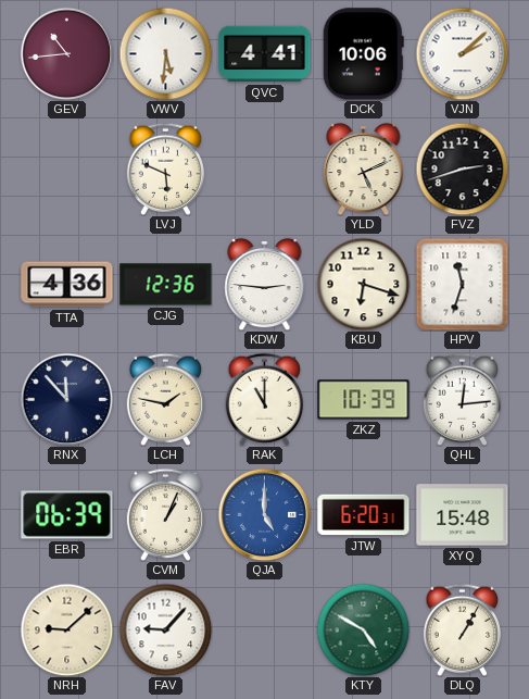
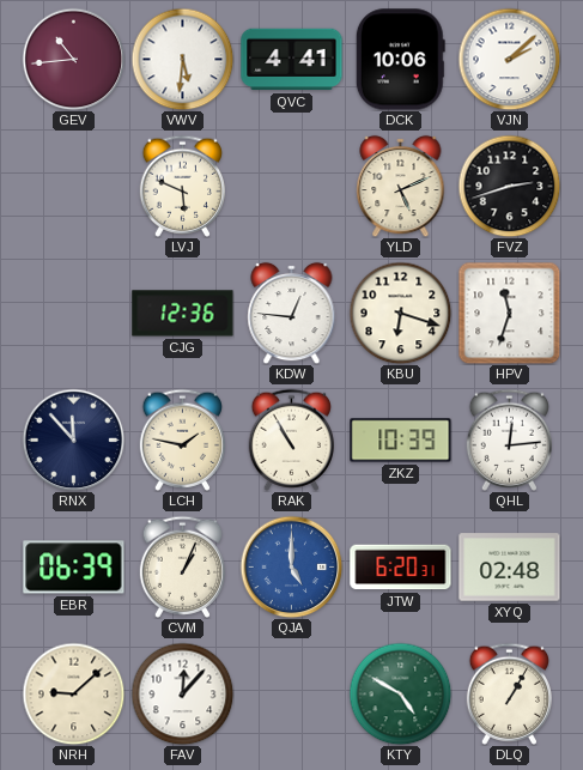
TTA: 4:36 -> none (67, 285)
KDW: 2:46 -> 12:46 (292, 313)
RAK: 11:00 -> 10:55 (291, 439)
XYQ: 15:48 -> 02:48 (510, 568)
FAV: 9:07 -> 12:07 (182, 693)
